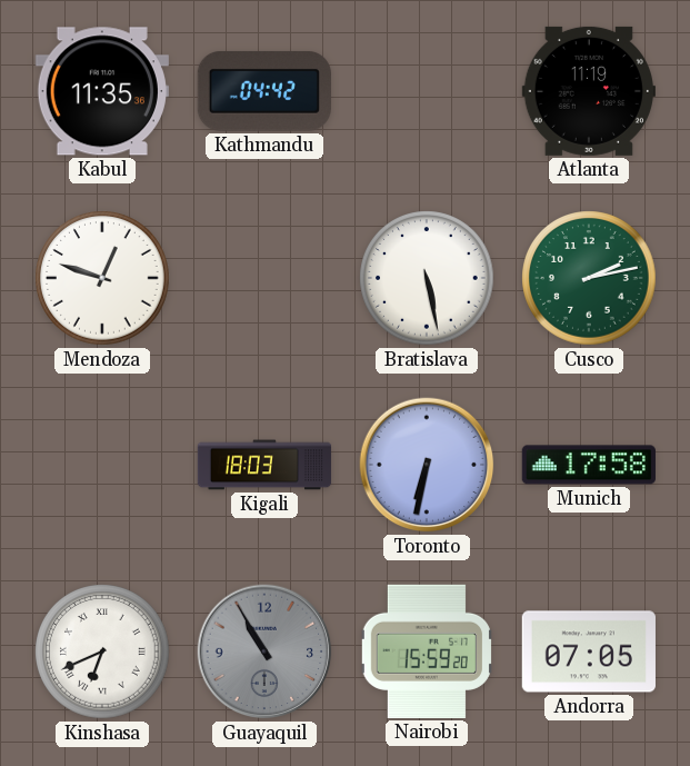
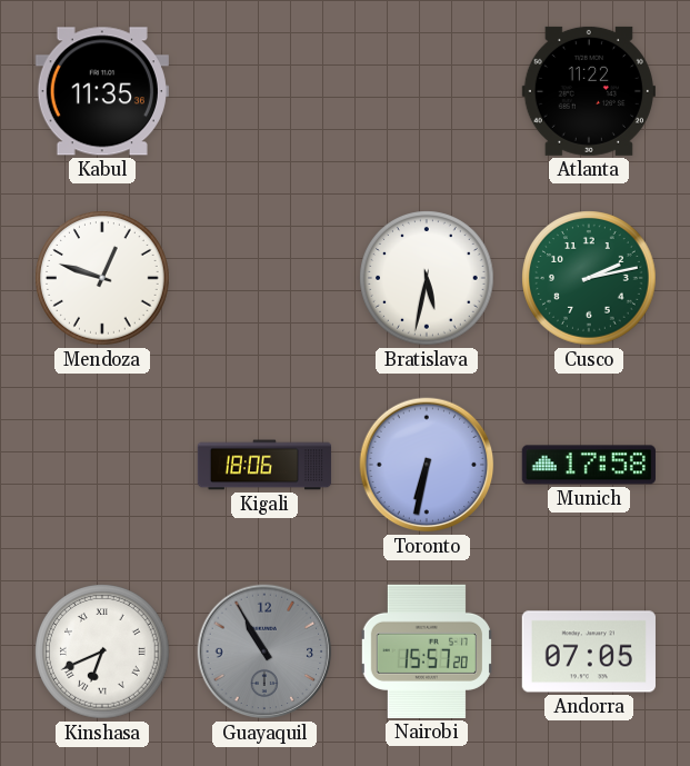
Kathmandu: 04:42 -> none (264, 91)
Atlanta: 11:19 -> 11:22 (589, 91)
Bratislava: 5:28 -> 5:32 (427, 278)
Kigali: 18:03 -> 18:06 (264, 465)
Nairobi: 15:59 -> 15:57 (427, 651)
